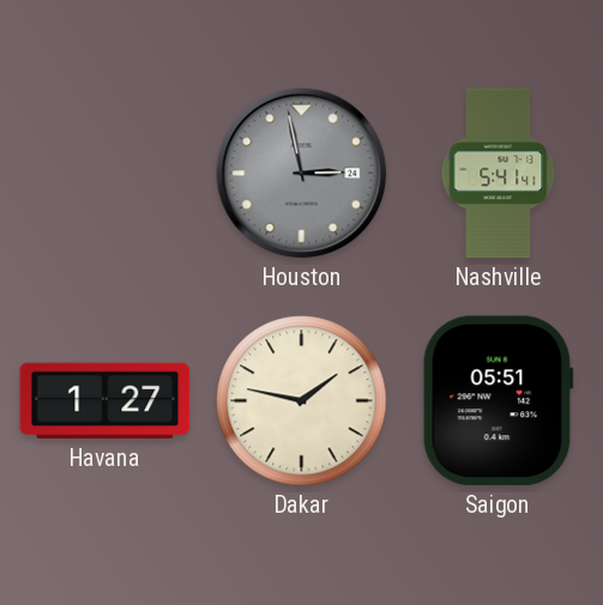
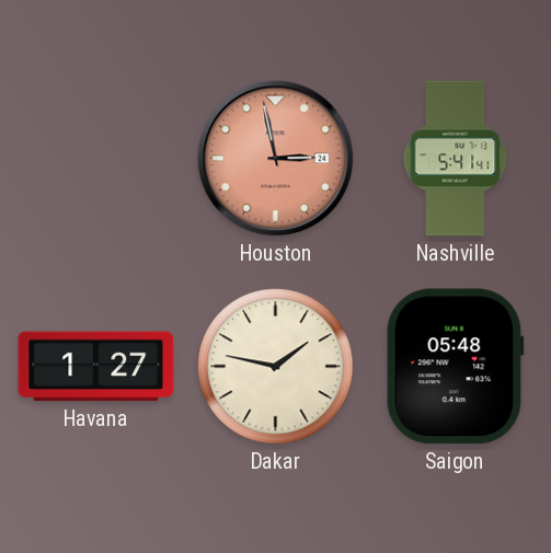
Houston dial: grey -> salmon (276, 159)
Saigon: 05:51 -> 05:48 (455, 367)
